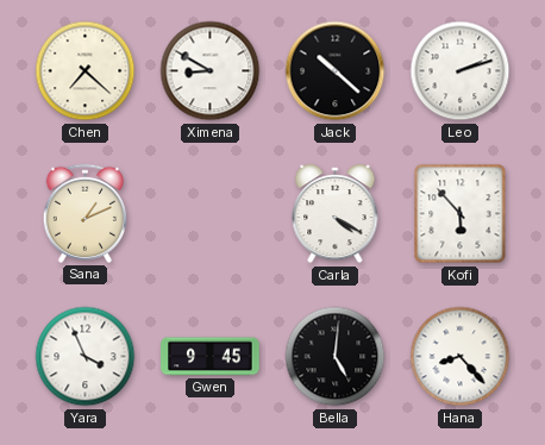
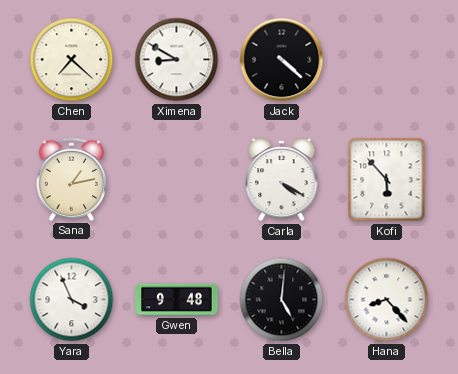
Jack: 10:22 -> 4:22 (282, 60)
Leo: 2:12 -> none (461, 71)
Sana: 1:11 -> 1:13 (71, 179)
Gwen: 9:45 -> 9:48 (177, 300)
